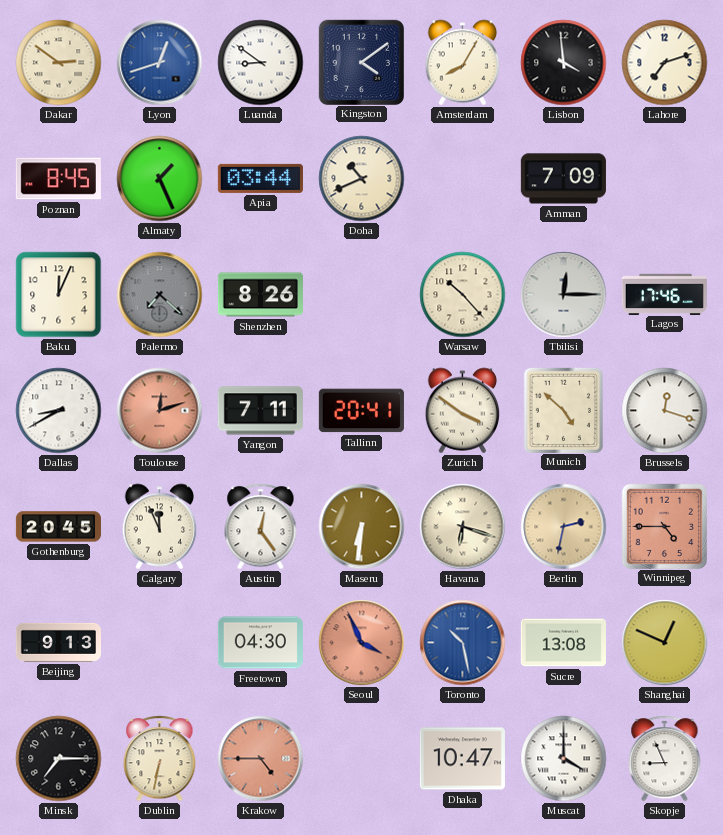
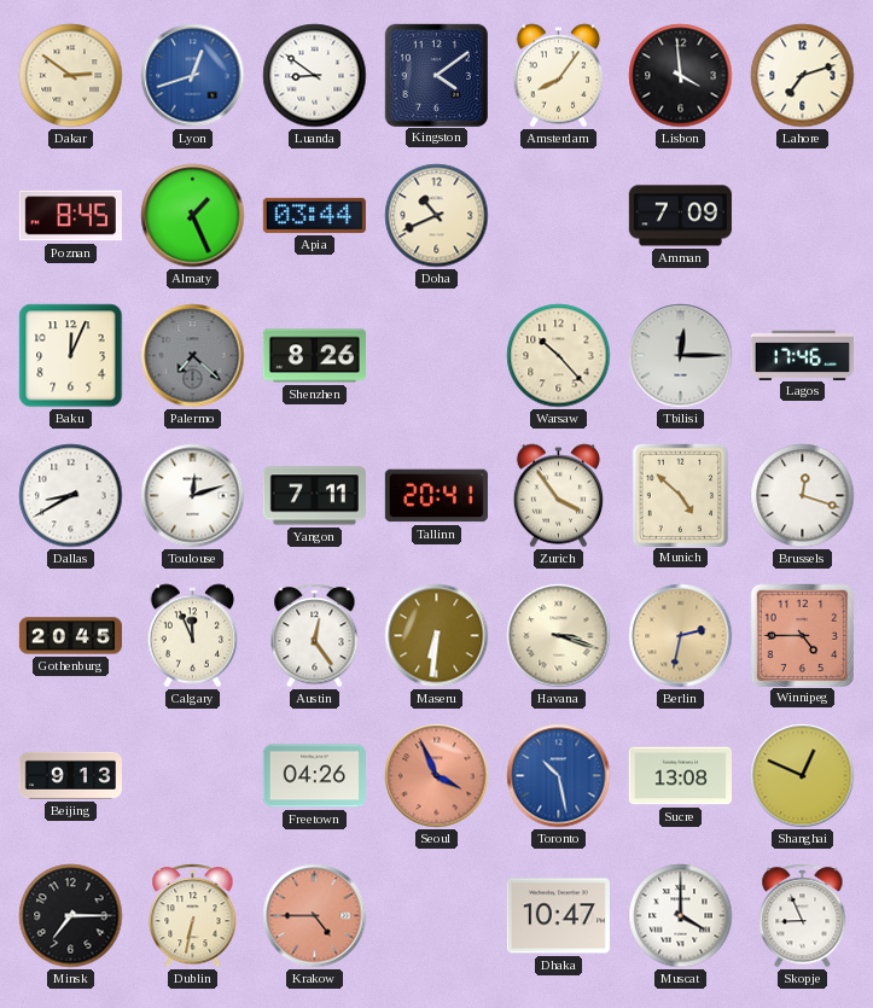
Amsterdam: 8:05 -> 8:06 (559, 76)
Toulouse dial: salmon -> white (193, 496)
Zurich: 3:51 -> 3:54 (559, 496)
Havana: 6:18 -> 3:18 (559, 636)
Freetown: 04:30 -> 04:26 (314, 776)
